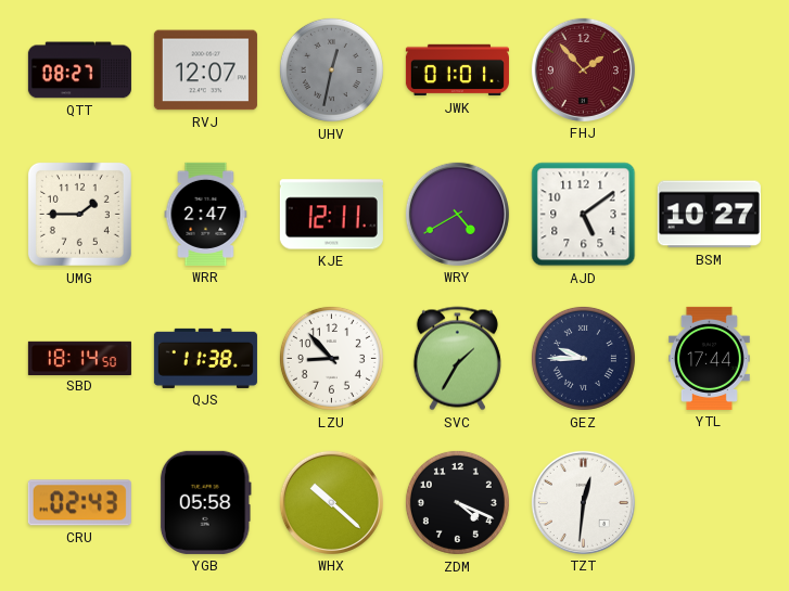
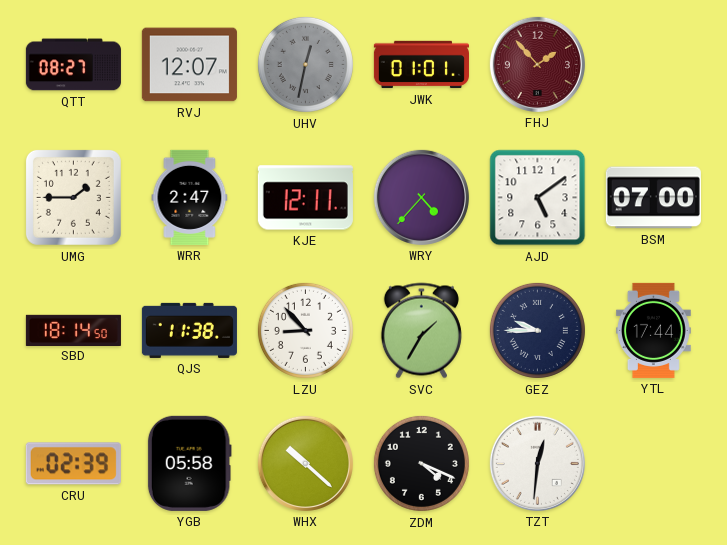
WRY: 4:40 -> 4:37 (421, 197)
BSM: 10:27 -> 07:00 (653, 198)
CRU: 02:43 -> 02:39 (73, 464)
